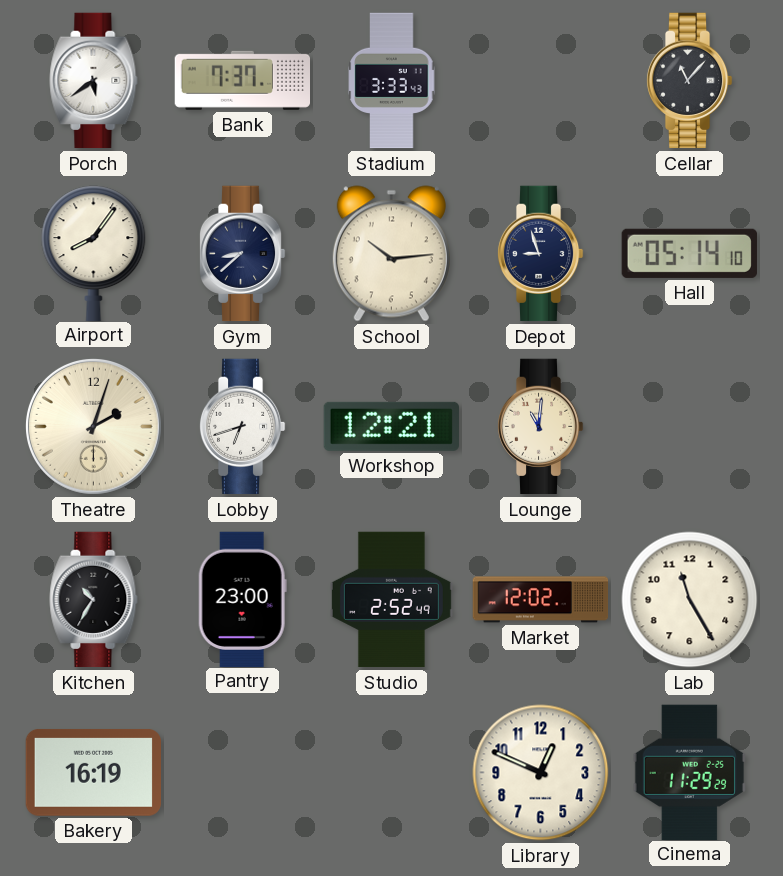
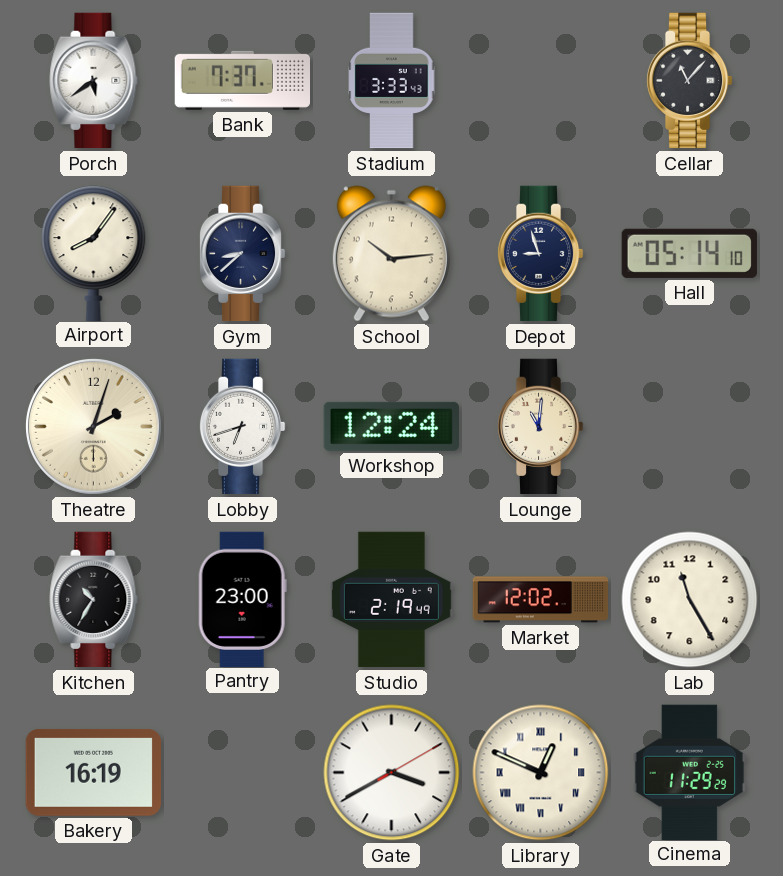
Workshop: 12:21 -> 12:24 (391, 426)
Studio: 2:52 -> 2:19 (391, 600)
Gate: none -> 3:40 (392, 773)
Library numerals: Arabic -> Roman (541, 773)
